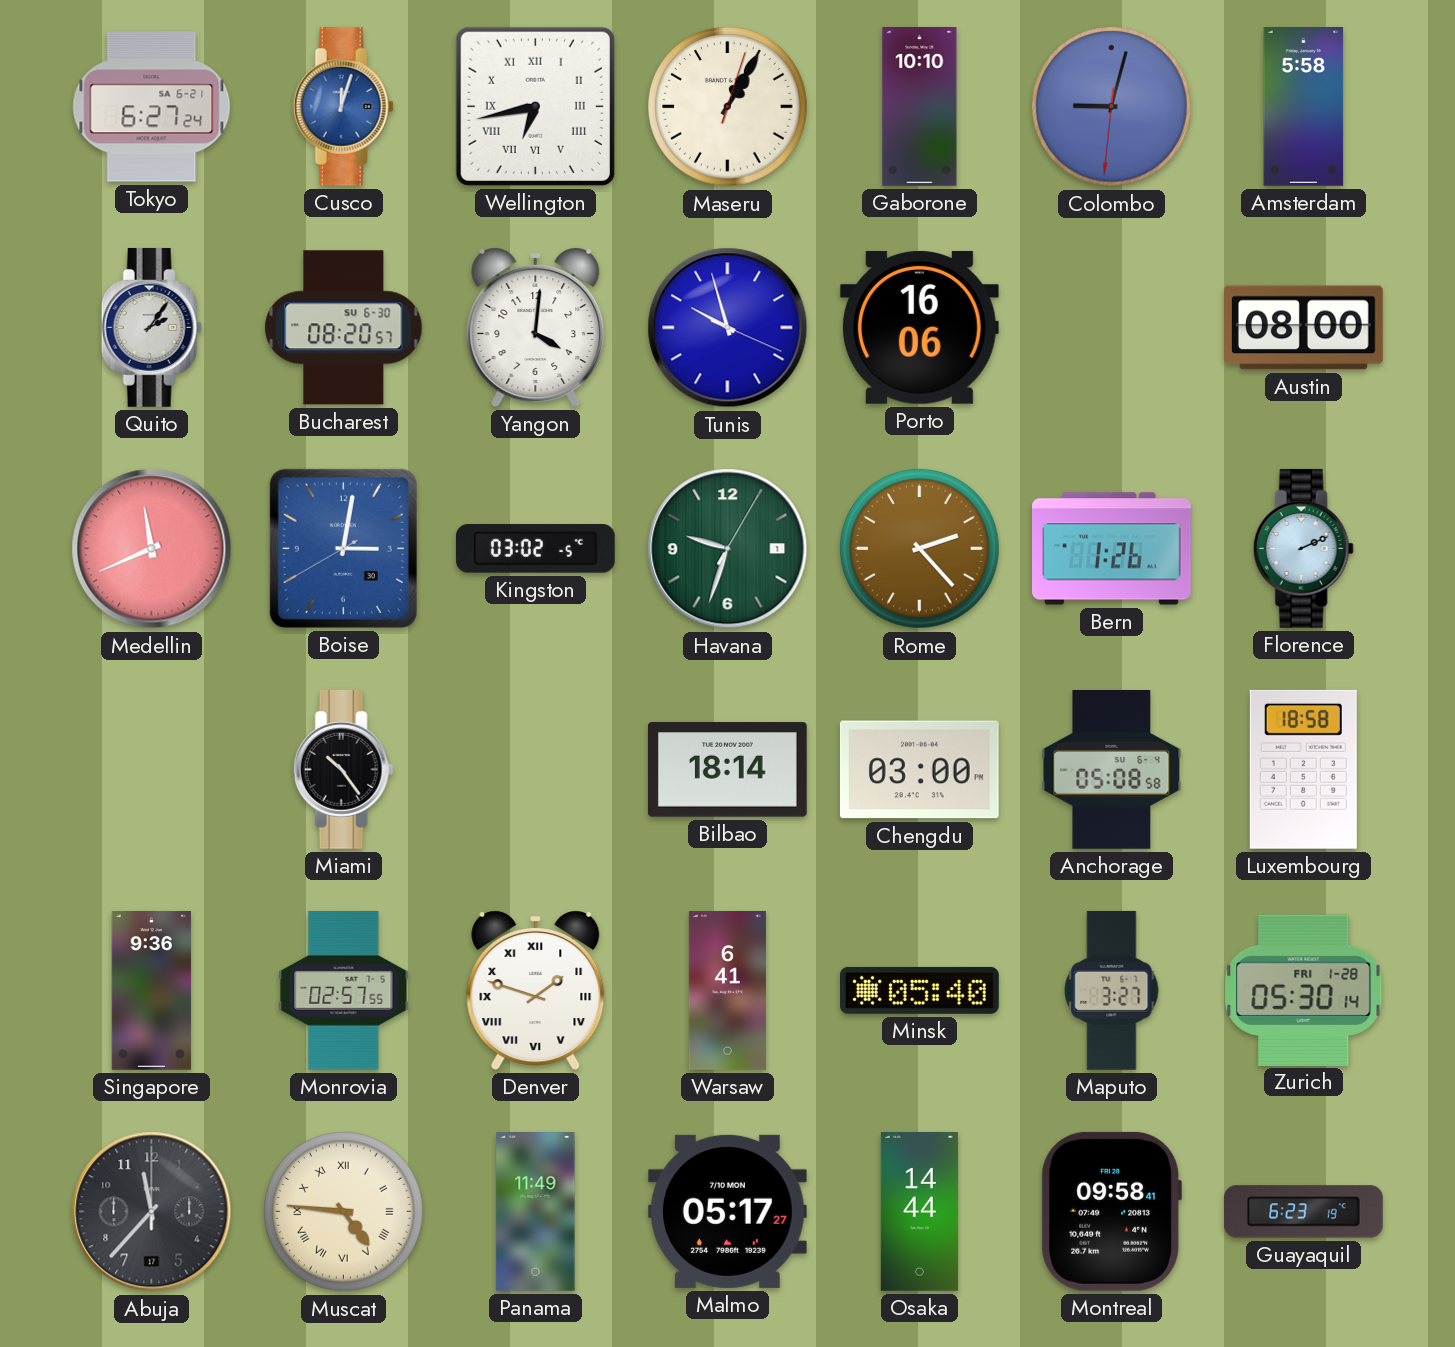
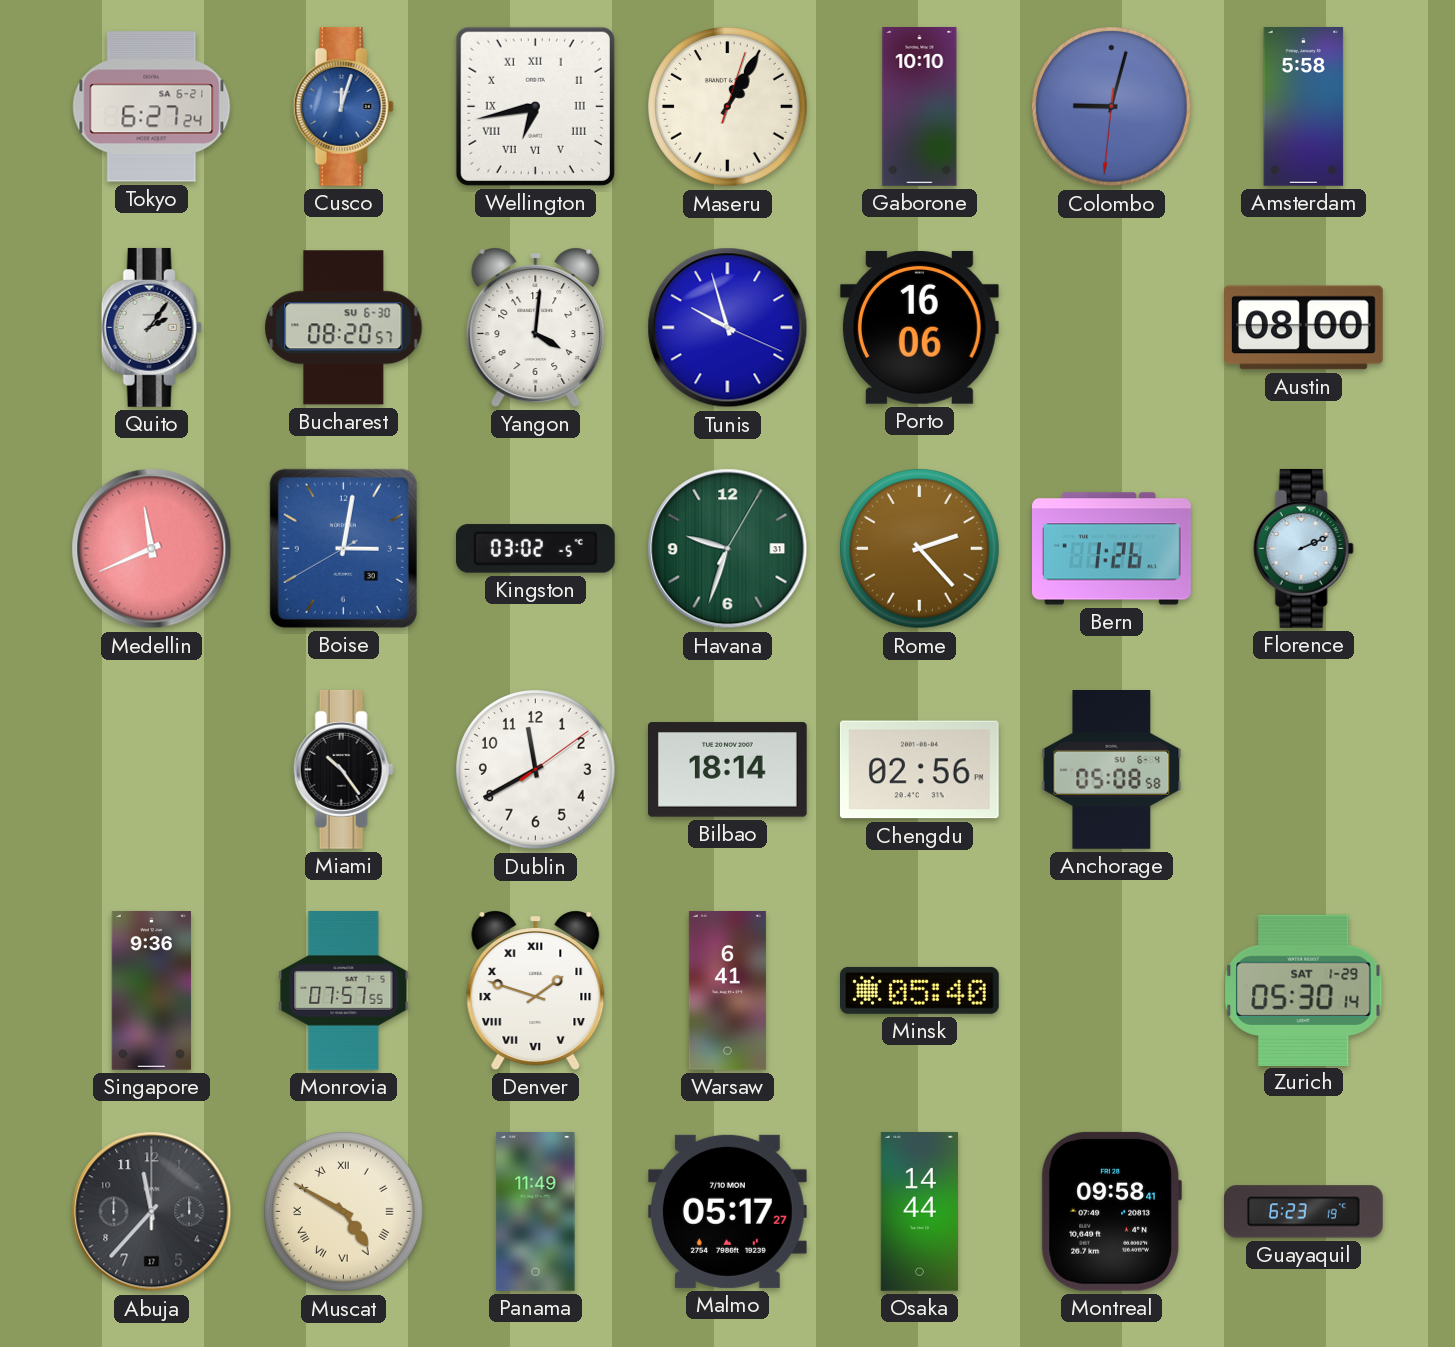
Havana date: 1 -> 31 (728, 549)
Dublin: none -> 11:40 (536, 770)
Chengdu: 03:00 -> 02:56 (919, 770)
Luxembourg: 18:58 -> none (1303, 769)
Monrovia: 02:57 -> 07:57 (344, 991)
Maputo: 3:27 -> none (1112, 990)
Zurich date: FRI 1-28 -> SAT 1-29 (1304, 990)
Muscat: 4:46 -> 4:50 (344, 1212)
